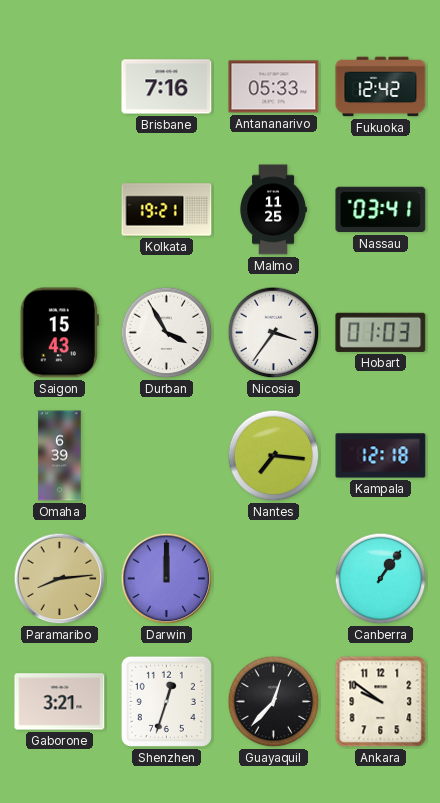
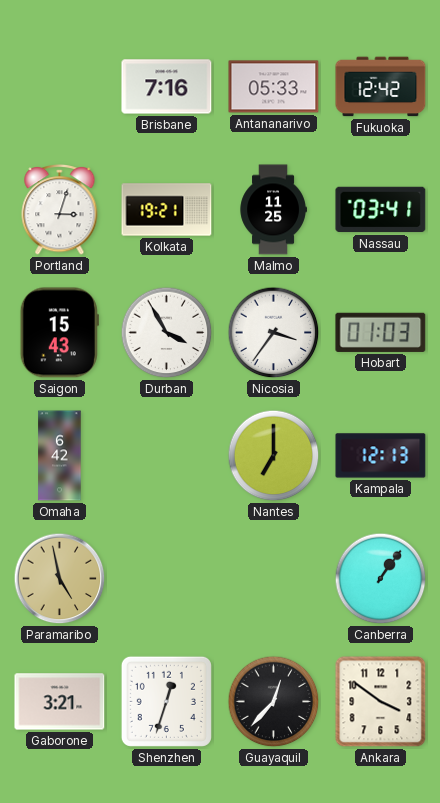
Portland: none -> 3:03 (60, 210)
Omaha: 6:39 -> 6:42 (60, 456)
Nantes: 7:16 -> 7:00 (274, 456)
Kampala: 12:18 -> 12:13 (381, 456)
Paramaribo: 8:14 -> 4:58 (60, 579)
Darwin: 12:00 -> none (167, 579)
Ankara: 9:51 -> 3:51 (381, 702)
